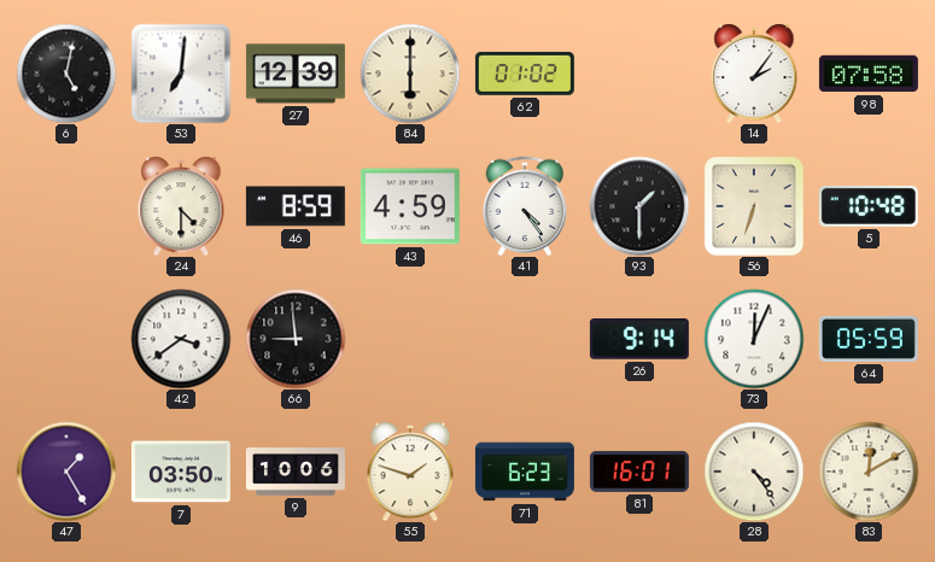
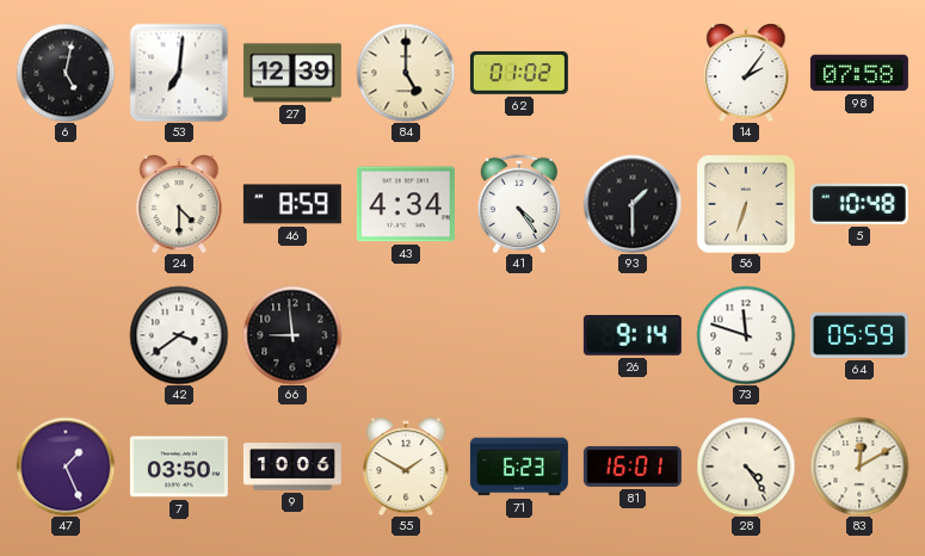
84: 6:00 -> 5:00 (406, 73)
43: 4:59 -> 4:34 (406, 204)
73: 12:04 -> 11:48 (746, 335)
47: 1:25 -> 1:26 (66, 467)
55: 1:48 -> 1:50 (406, 467)
